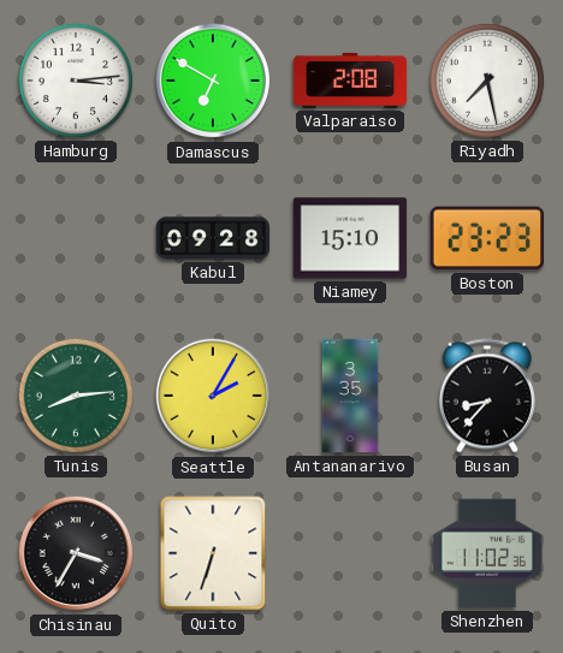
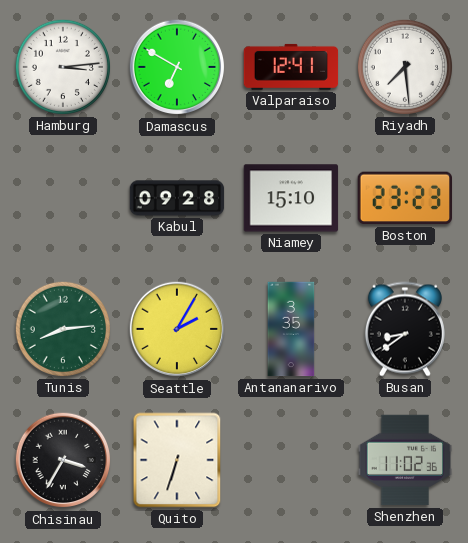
Valparaiso: 2:08 -> 12:41 (291, 67)
Riyadh: 7:28 -> 7:29 (405, 67)
Busan: 8:37 -> 8:39 (405, 329)
